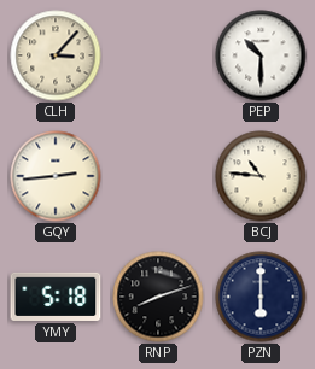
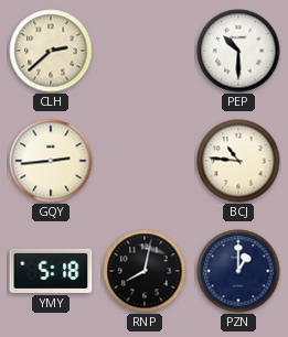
CLH: 3:07 -> 2:38 (51, 51)
RNP: 8:12 -> 8:02 (145, 271)
PZN: 6:00 -> 1:00 (238, 271)
